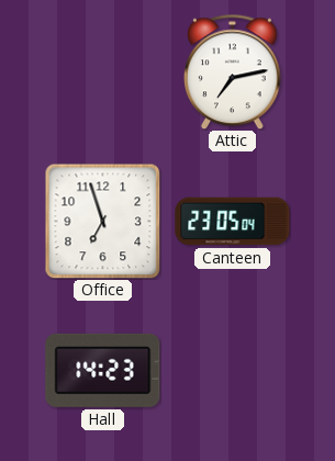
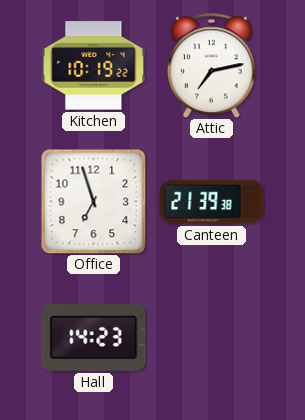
Kitchen: none -> 10:19 (94, 66)
Canteen: 23:05 -> 21:39 (212, 202)
